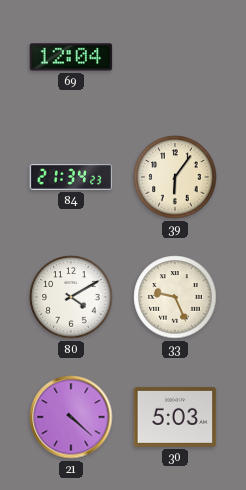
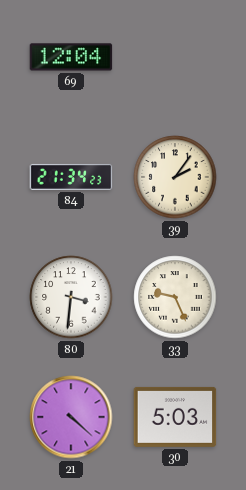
39: 6:06 -> 2:06 (175, 177)
80: 4:10 -> 3:31 (71, 297)
